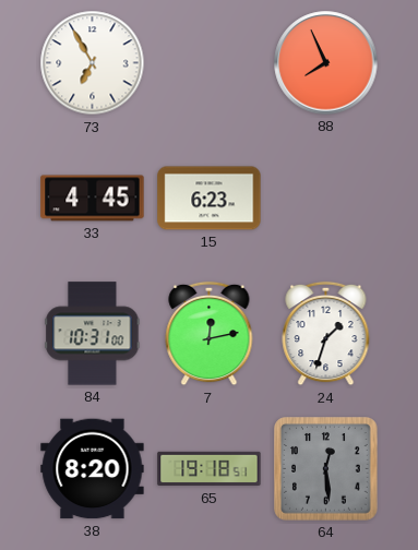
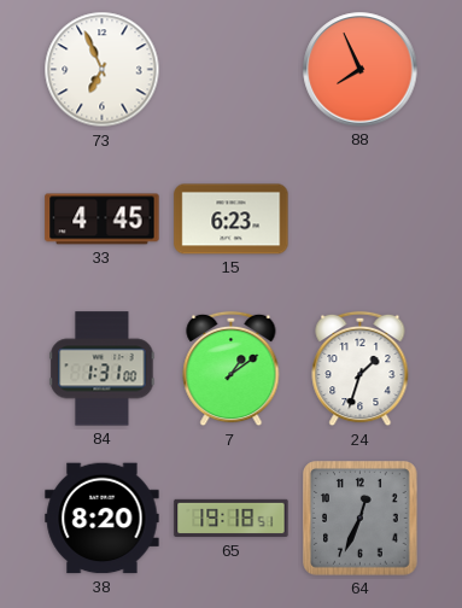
73: 6:55 -> 6:56 (103, 70)
84: 10:31 -> 1:31 (103, 369)
7: 12:13 -> 1:09 (232, 369)
64: 12:29 -> 12:34 (361, 519)
